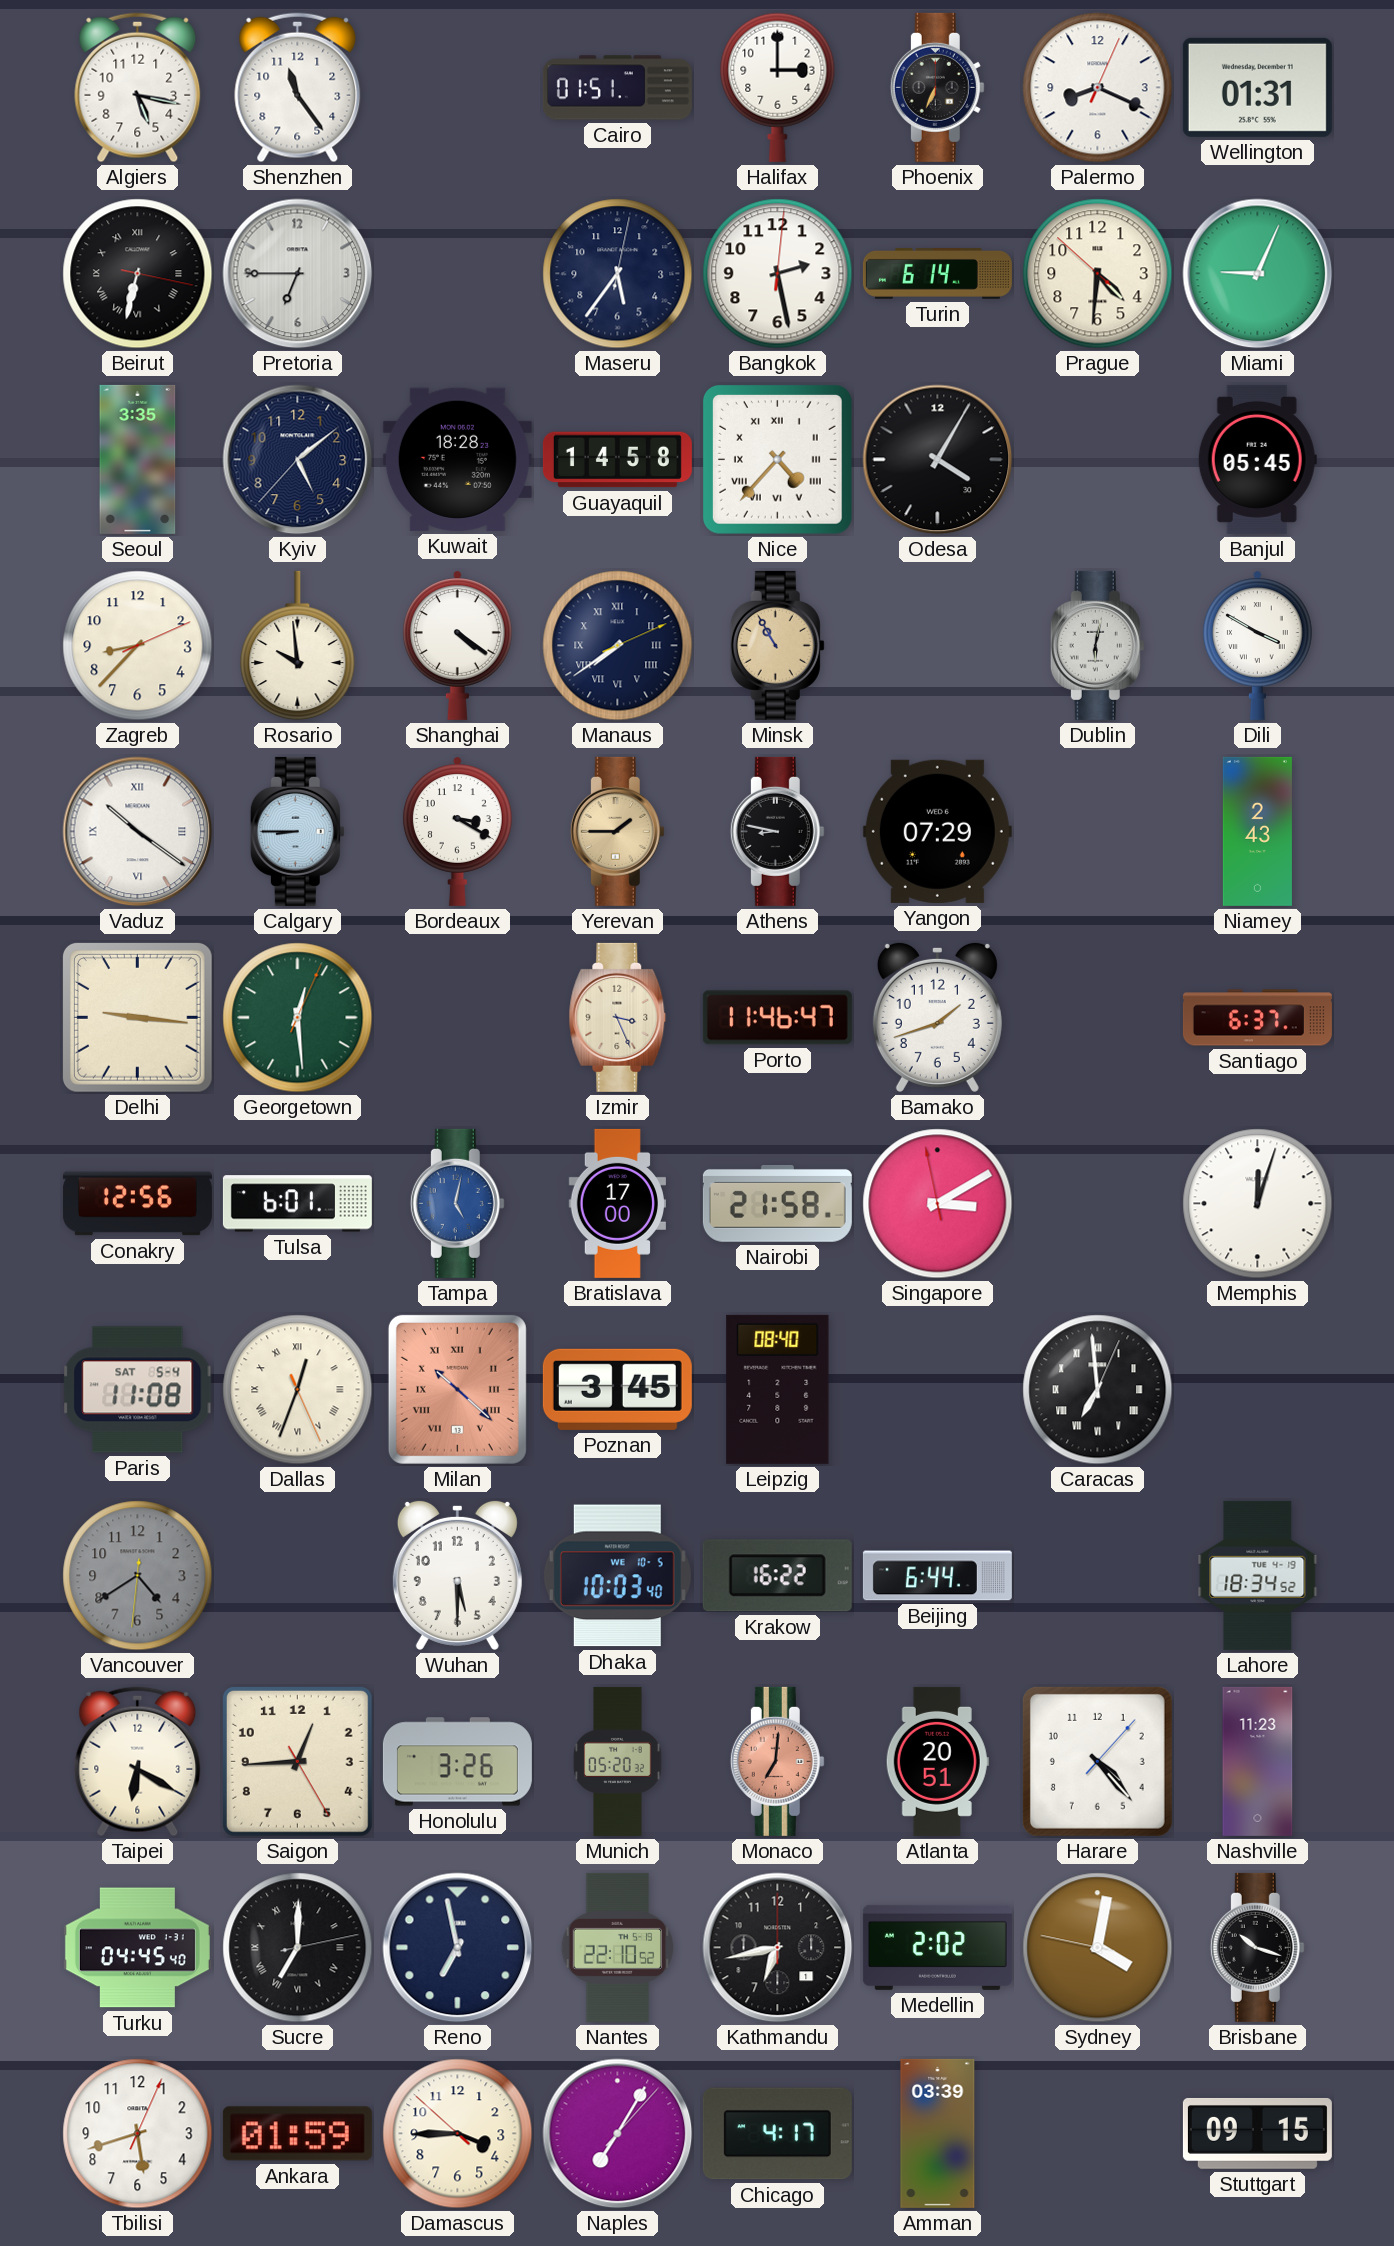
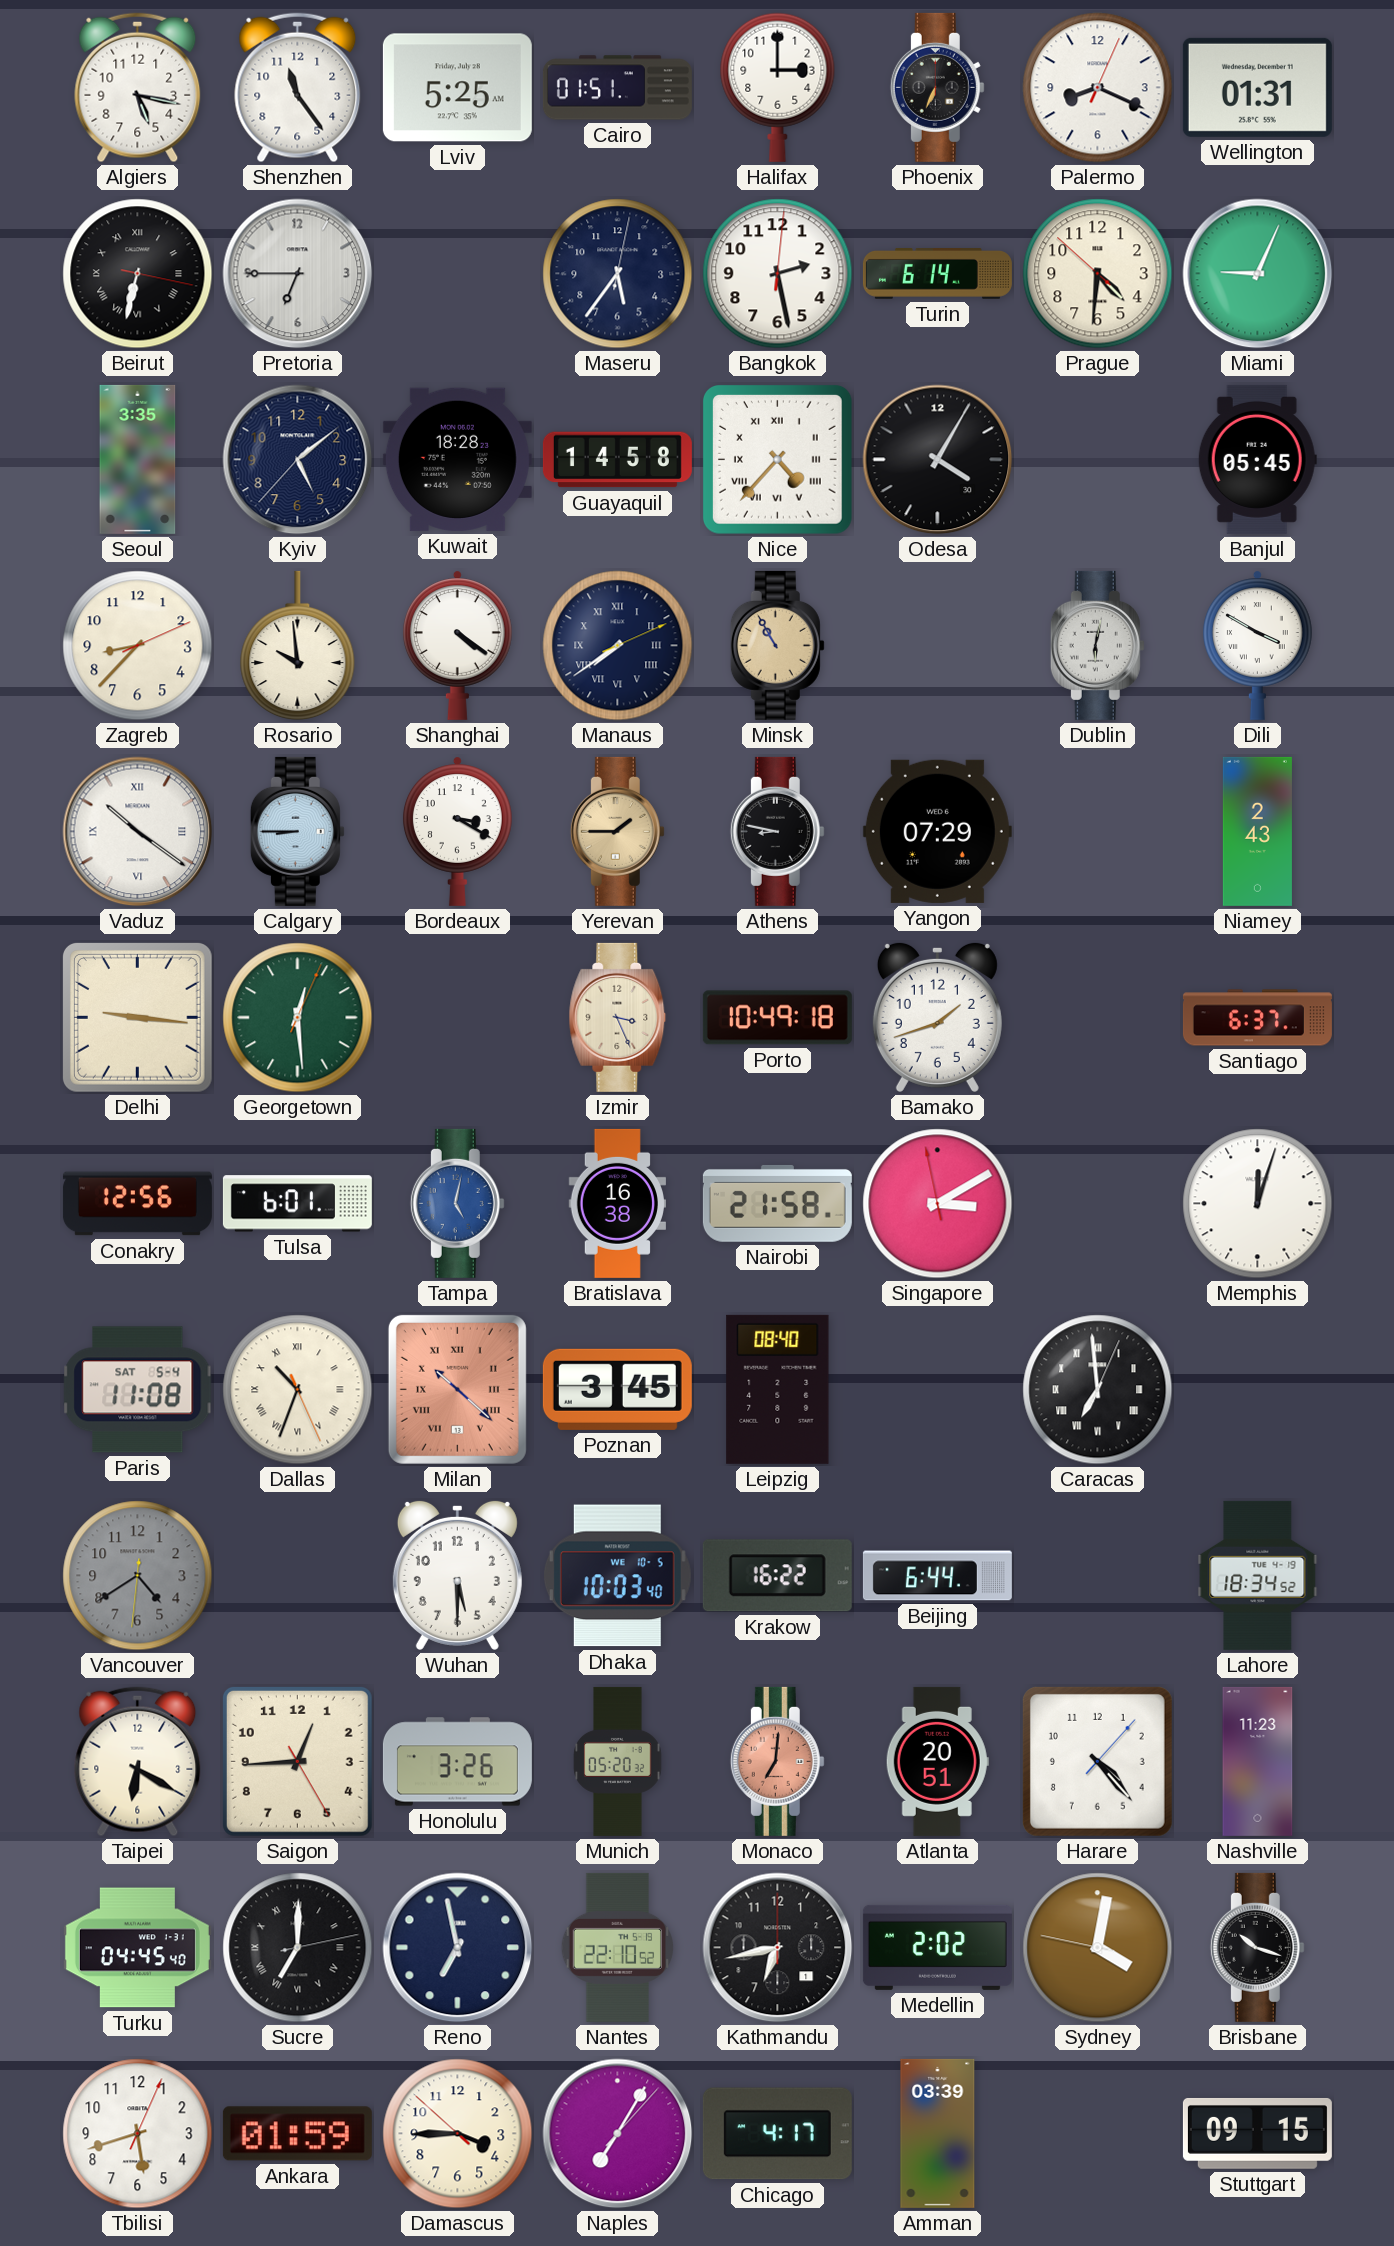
Lviv: none -> 5:25 (457, 88)
Porto: 11:46 -> 10:49 (777, 1018)
Bratislava: 17:00 -> 16:38 (617, 1203)
Dallas: 12:33 -> 10:33 (298, 1390)
